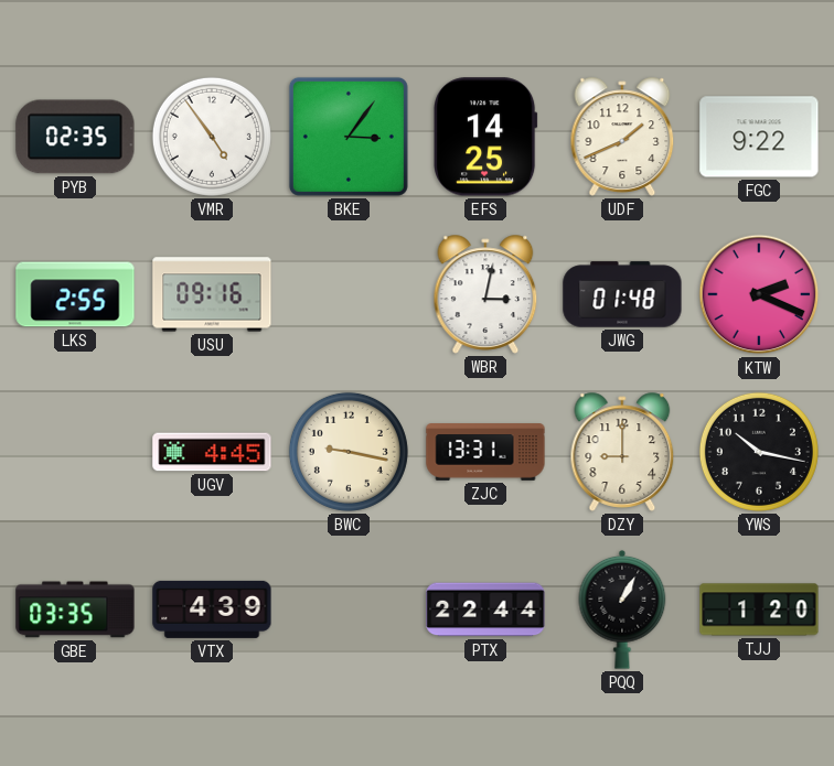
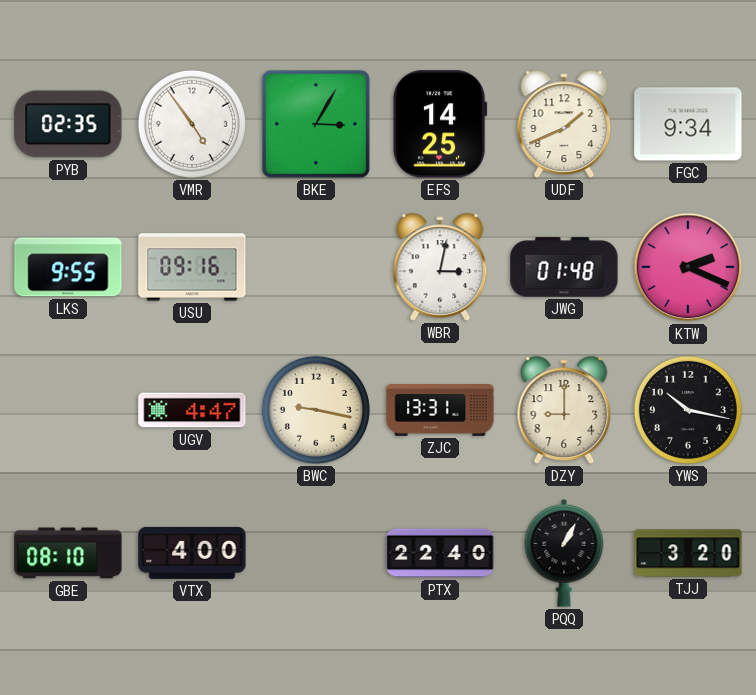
BKE: 3:06 -> 3:05 (316, 124)
FGC: 9:22 -> 9:34 (688, 124)
LKS: 2:55 -> 9:55 (68, 267)
UGV: 4:45 -> 4:47 (192, 410)
GBE: 03:35 -> 08:10 (68, 553)
VTX: 4:39 -> 4:00 (192, 553)
PTX: 22:44 -> 22:40 (440, 553)
TJJ: 1:20 -> 3:20 (688, 553)
